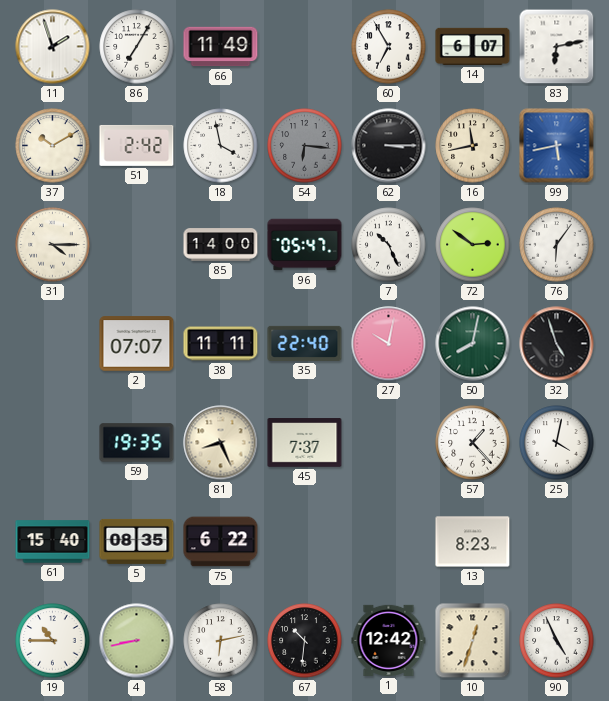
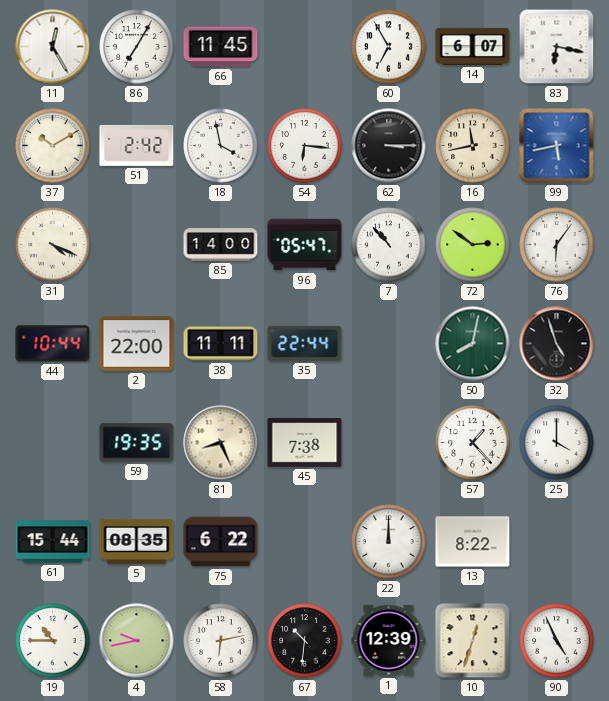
11: 1:57 -> 12:25 (53, 47)
66: 11:49 -> 11:45 (221, 47)
83: 6:13 -> 6:17 (557, 47)
54 dial: grey -> white (305, 146)
31: 4:15 -> 4:19 (53, 245)
7: 10:26 -> 10:53 (389, 245)
44: none -> 10:44 (53, 344)
2: 07:07 -> 22:00 (137, 344)
35: 22:40 -> 22:44 (305, 343)
27: 10:02 -> none (389, 344)
45: 7:37 -> 7:38 (305, 443)
25: 4:02 -> 4:00 (557, 443)
61: 15:40 -> 15:44 (53, 542)
22: none -> 12:00 (389, 542)
13: 8:23 -> 8:22 (473, 542)
4: 8:43 -> 9:43 (137, 641)
1: 12:42 -> 12:39 (389, 640)
